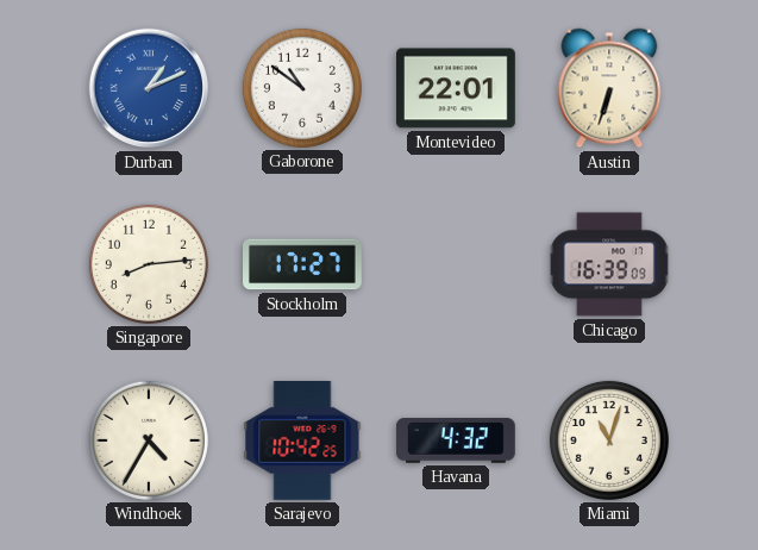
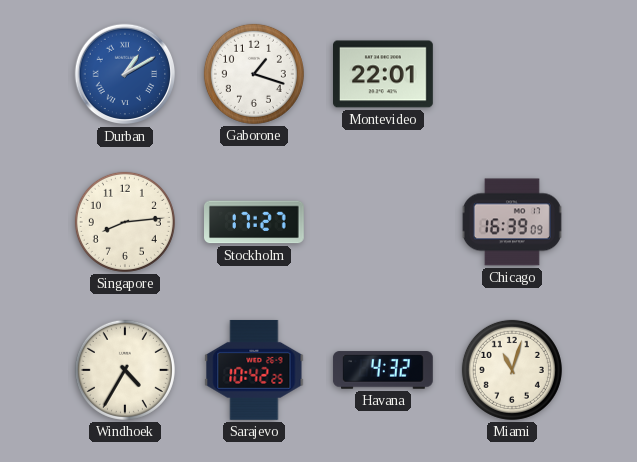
Durban: 1:11 -> 1:10 (125, 74)
Gaborone: 10:51 -> 1:18 (254, 74)
Austin: 6:33 -> none (609, 88)
